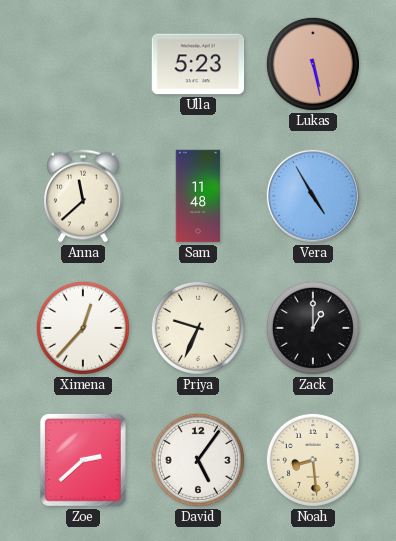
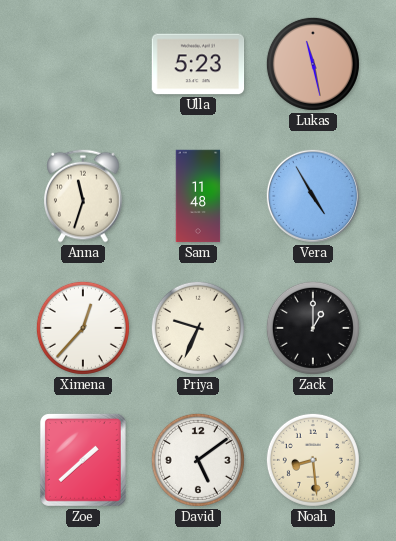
Lukas: 5:28 -> 11:28 (313, 64)
Anna: 11:38 -> 11:33 (83, 196)
Zoe: 2:38 -> 1:38 (83, 460)
David: 5:06 -> 5:09 (198, 460)
